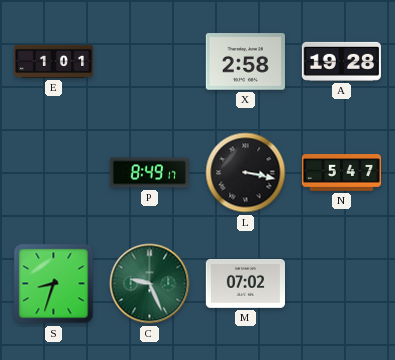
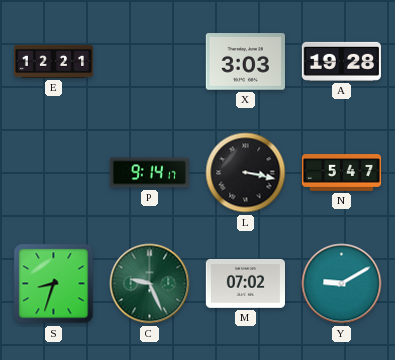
E: 1:01 -> 12:21 (54, 61)
X: 2:58 -> 3:03 (245, 62)
P: 8:49 -> 9:14 (149, 173)
Y: none -> 9:10 (342, 284)
